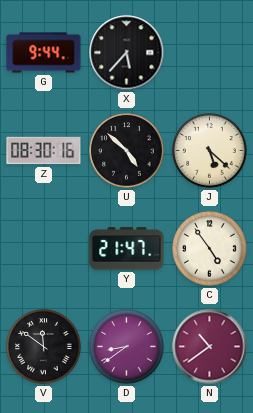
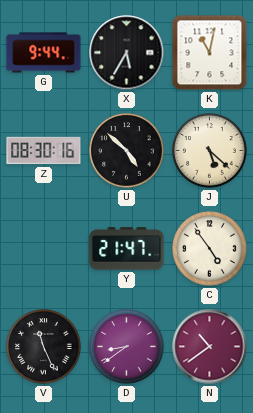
X: 5:37 -> 5:35 (127, 53)
K: none -> 11:02 (210, 53)
V: 11:51 -> 11:26 (44, 347)
